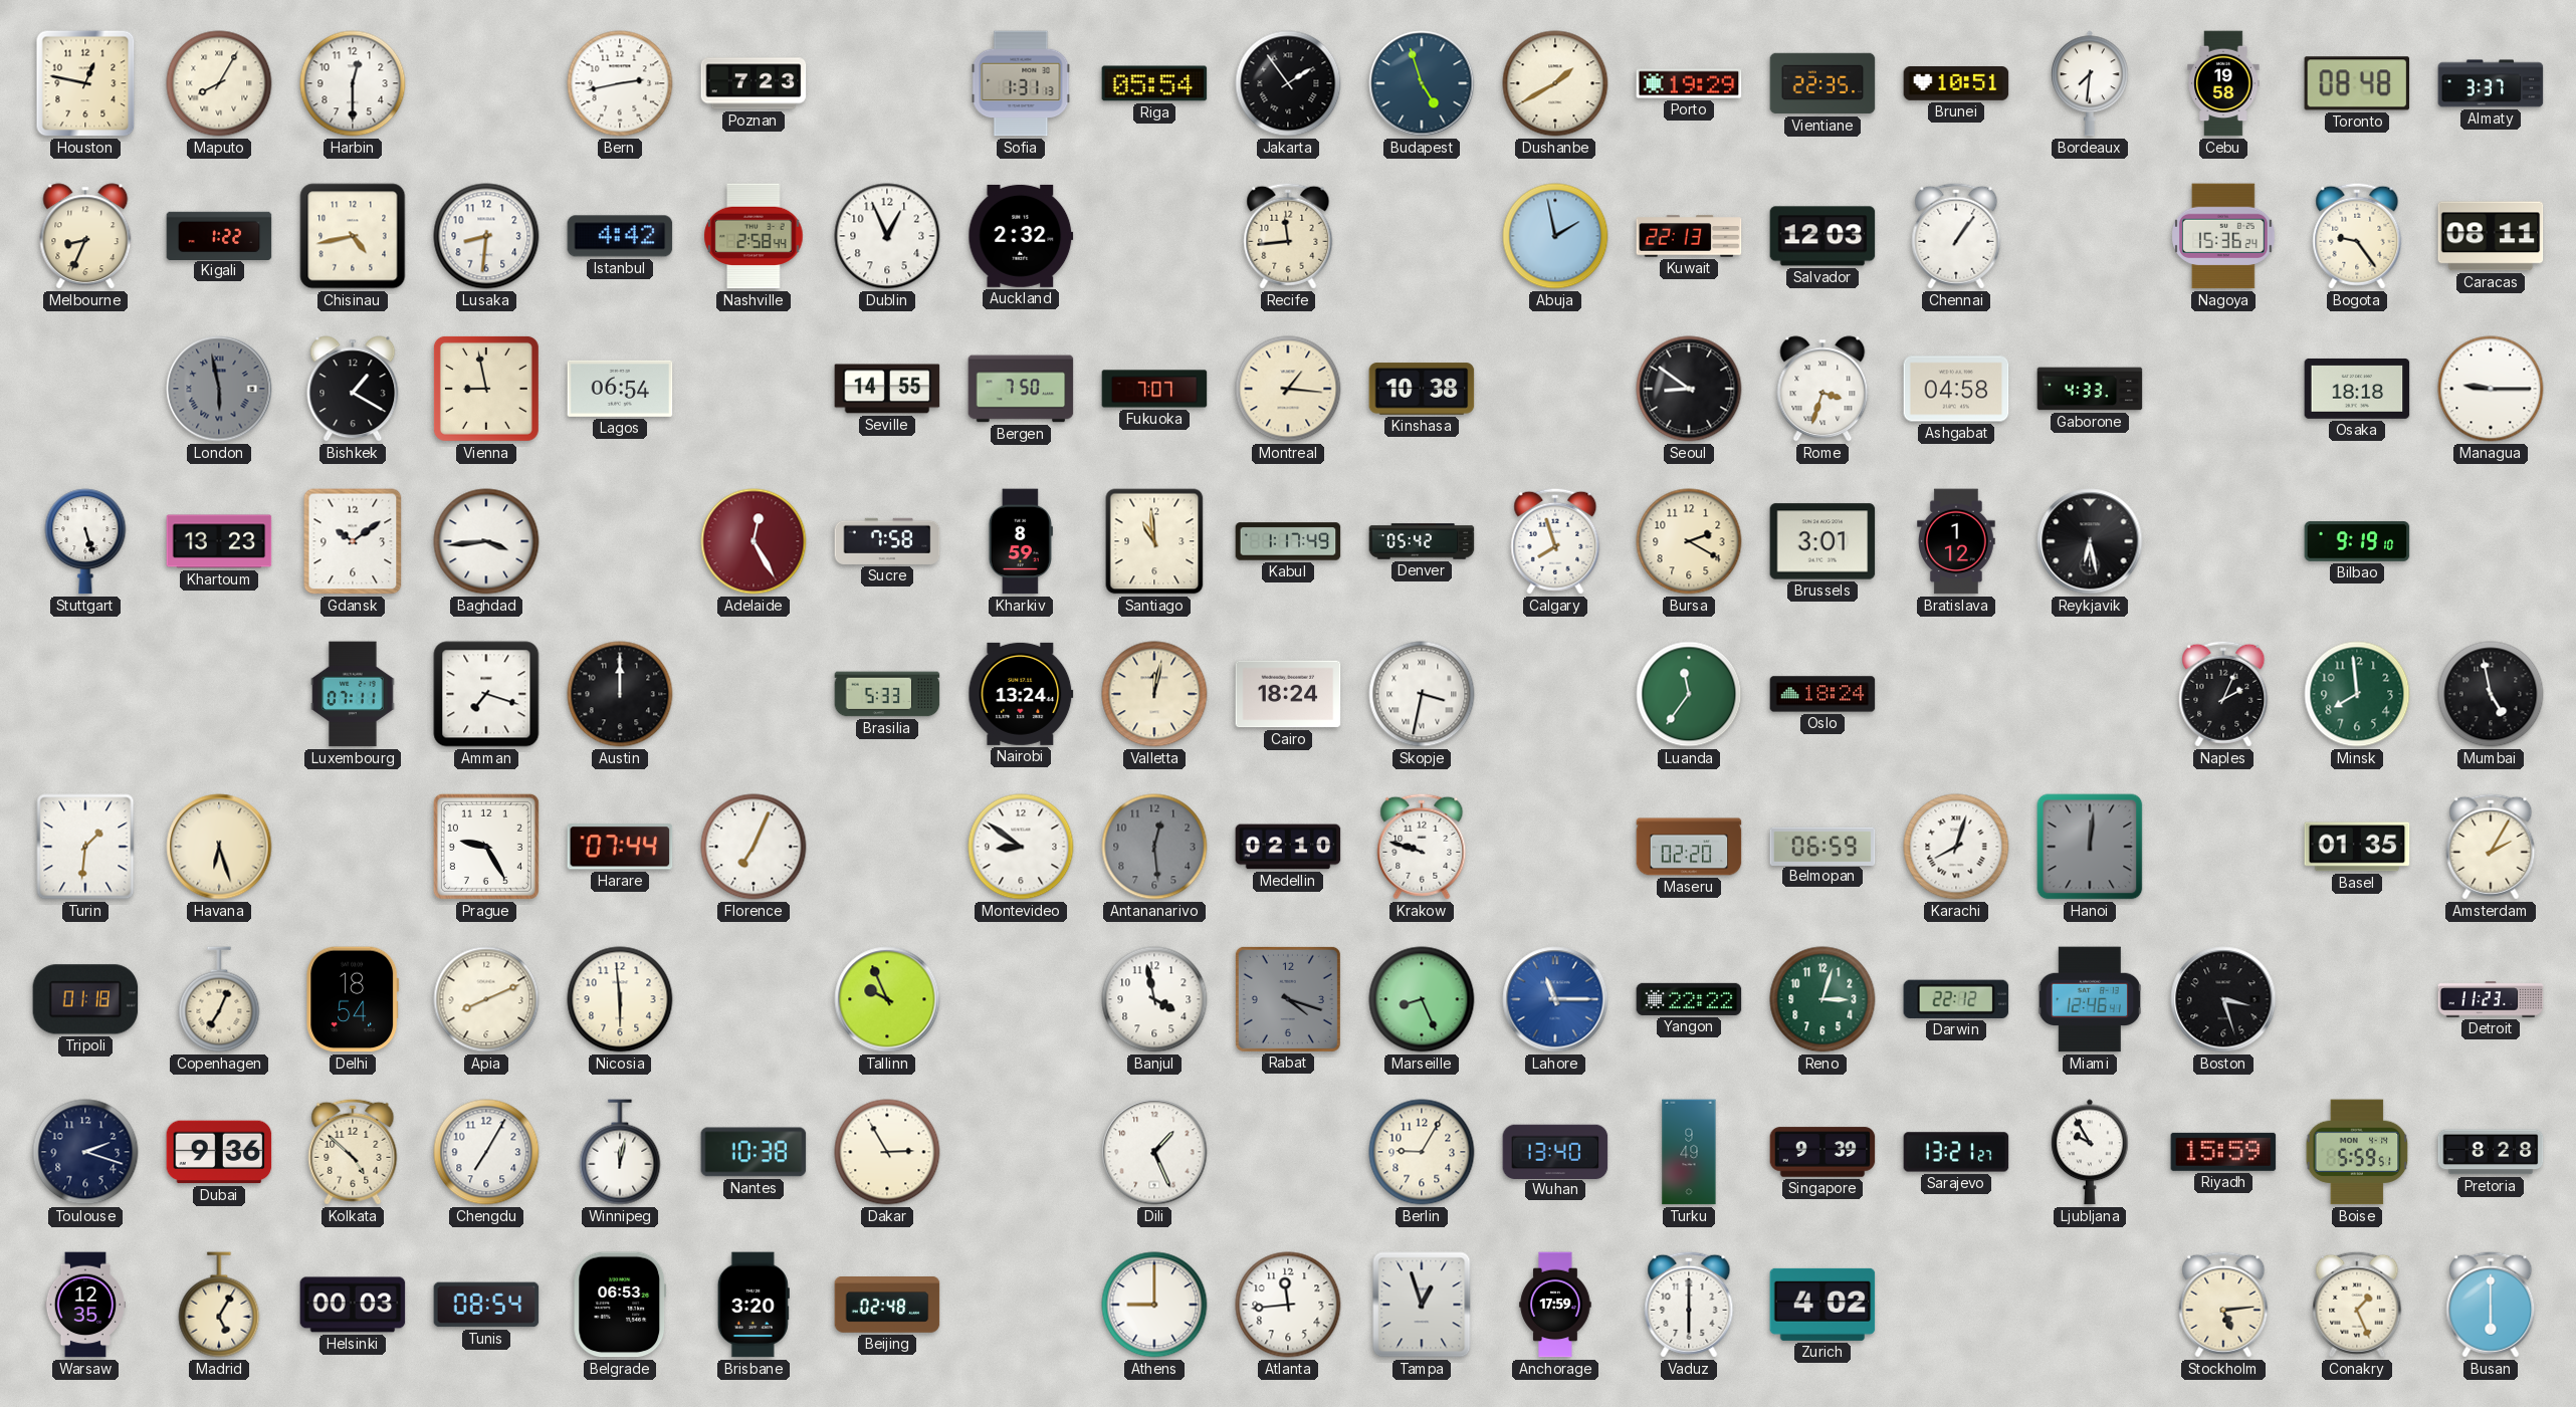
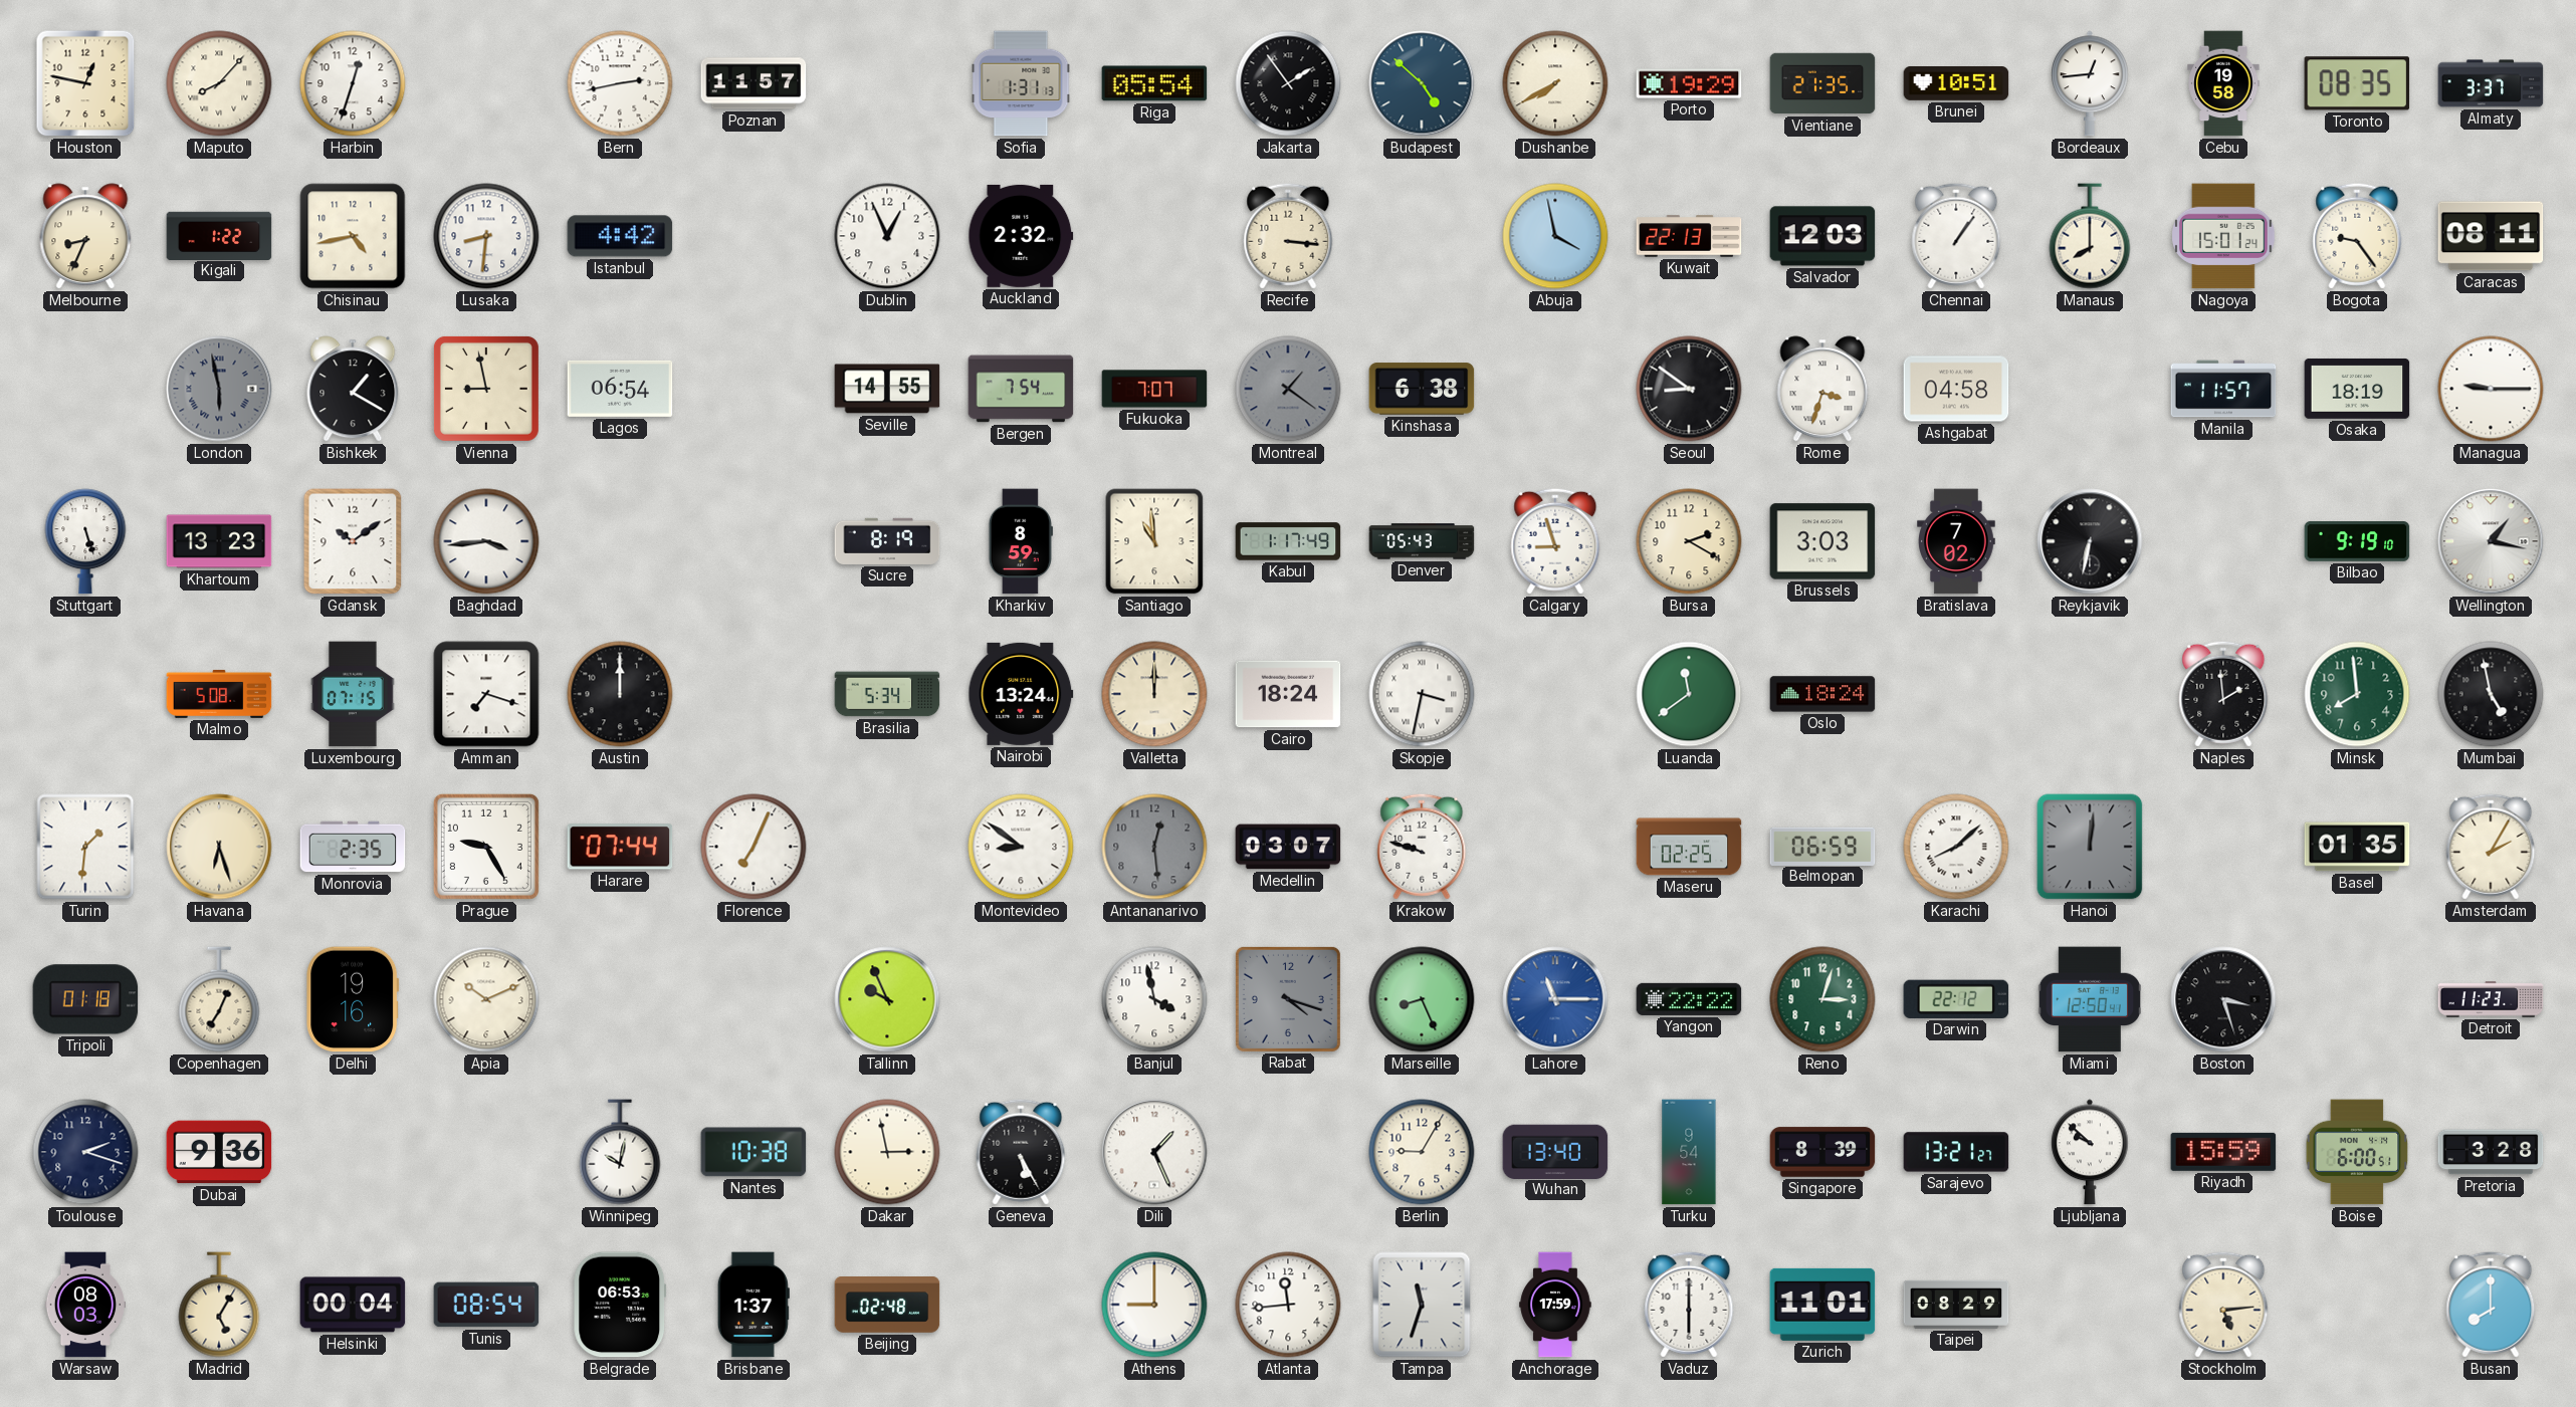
Maputo: 8:05 -> 8:07 (219, 83)
Harbin: 12:30 -> 12:33 (353, 83)
Poznan: 7:23 -> 11:57 (754, 83)
Budapest: 4:57 -> 4:52 (1422, 83)
Dushanbe: 1:40 -> 7:40 (1555, 83)
Vientiane: 22:35 -> 21:35 (1822, 83)
Bordeaux: 7:31 -> 12:44 (2091, 83)
Toronto: 08:48 -> 08:35 (2357, 83)
Nashville: 2:58 -> none (754, 236)
Recife: 11:44 -> 3:16 (1288, 236)
Abuja: 1:58 -> 3:58 (1555, 236)
Manaus: none -> 8:00 (2090, 236)
Nagoya: 15:36 -> 15:01 (2224, 236)
Bergen: 7:50 -> 7:54 (1021, 389)
Montreal: 1:16 -> 1:21 (1288, 389)
Montreal dial: cream -> grey (1288, 389)
Kinshasa: 10:38 -> 6:38 (1422, 389)
Gaborone: 4:33 -> none (2090, 389)
Manila: none -> 11:57 (2223, 389)
Osaka: 18:18 -> 18:19 (2357, 389)
Adelaide: 12:25 -> none (754, 541)
Sucre: 7:58 -> 8:19 (887, 541)
Denver: 05:42 -> 05:43 (1422, 541)
Calgary: 7:57 -> 8:57 (1555, 541)
Brussels: 3:01 -> 3:03 (1822, 541)
Bratislava: 1:12 -> 7:02 (1957, 541)
Reykjavik: 6:28 -> 6:32 (2090, 541)
Wellington: none -> 1:17 (2491, 541)
Malmo: none -> 5:08 (219, 694)
Luxembourg: 07:11 -> 07:15 (353, 694)
Brasilia: 5:33 -> 5:34 (887, 694)
Valletta: 12:02 -> 12:00 (1154, 694)
Luanda: 11:36 -> 11:39 (1689, 694)
Naples: 2:04 -> 1:59 (2223, 694)
Monrovia: none -> 2:35 (353, 847)
Medellin: 02:10 -> 03:07 (1288, 847)
Maseru: 02:20 -> 02:25 (1689, 847)
Karachi: 8:03 -> 8:08 (1956, 847)
Delhi: 18:54 -> 19:16 (353, 999)
Apia: 8:11 -> 10:11 (486, 999)
Nicosia: 5:59 -> none (620, 999)
Miami: 12:46 -> 12:50 (2089, 999)
Kolkata: 4:52 -> none (353, 1152)
Chengdu: 7:05 -> none (486, 1152)
Winnipeg: 12:02 -> 10:02 (620, 1152)
Dakar: 2:55 -> 2:58 (887, 1152)
Geneva: none -> 5:25 (1021, 1152)
Turku: 9:49 -> 9:54 (1689, 1152)
Singapore: 9:39 -> 8:39 (1822, 1152)
Ljubljana: 9:55 -> 9:52 (2091, 1152)
Boise: 5:59 -> 6:00 (2357, 1152)
Pretoria: 8:28 -> 3:28 (2491, 1152)
Warsaw: 12:35 -> 08:03 (85, 1305)
Helsinki: 00:03 -> 00:04 (353, 1305)
Brisbane: 3:20 -> 1:37 (754, 1305)
Tampa: 12:57 -> 11:33 (1422, 1305)
Zurich: 4:02 -> 11:01 (1822, 1305)
Taipei: none -> 08:29 (1956, 1305)
Conakry: 1:26 -> none (2357, 1305)
Busan: 6:00 -> 8:00 (2491, 1305)
